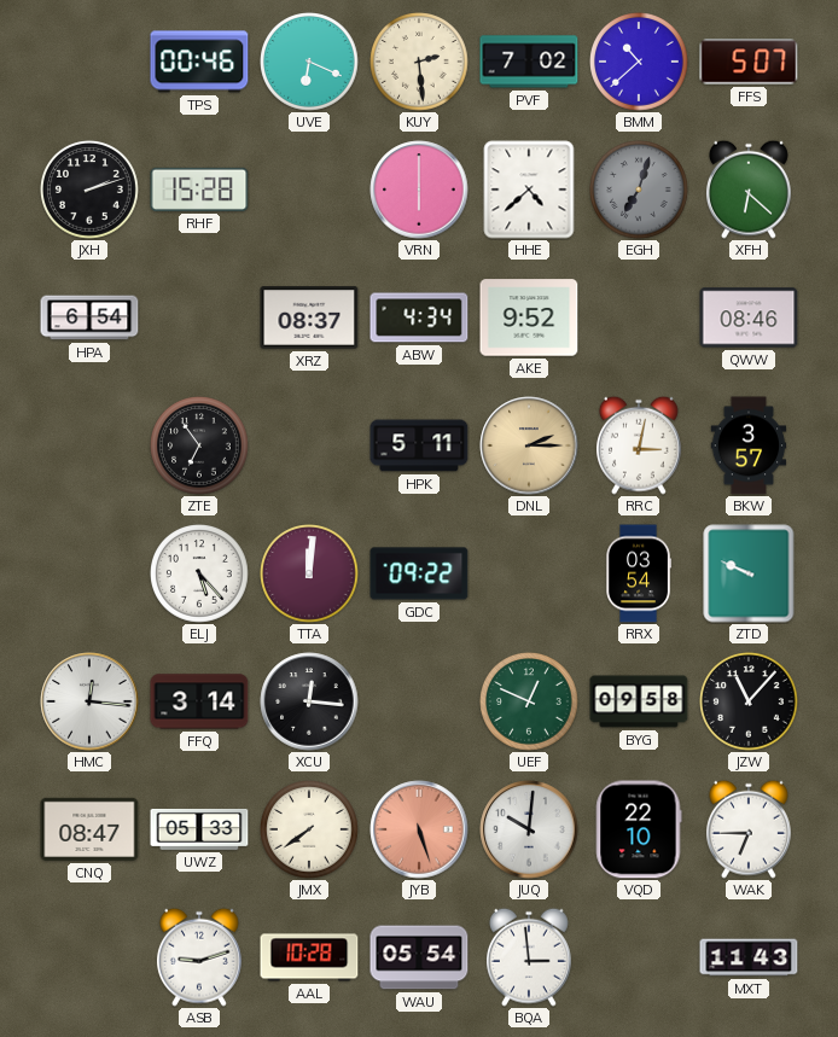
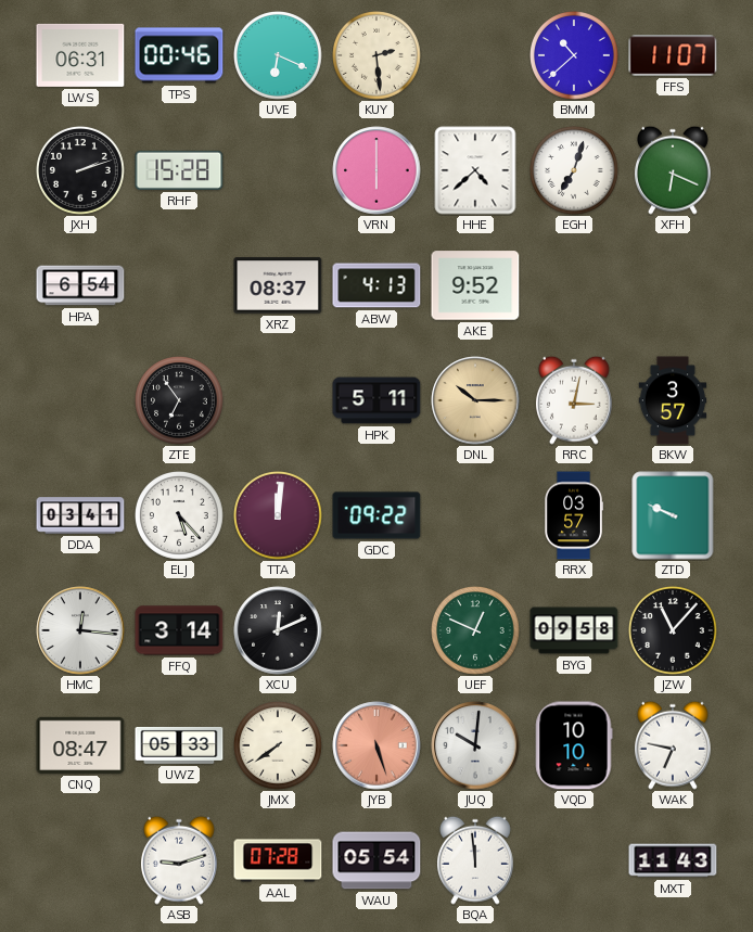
LWS: none -> 06:31 (80, 55)
PVF: 7:02 -> none (529, 62)
FFS: 5:07 -> 11:07 (673, 55)
EGH dial: grey -> white (575, 171)
XFH: 6:22 -> 6:19 (673, 170)
ABW: 4:34 -> 4:13 (376, 285)
QWW: 08:46 -> none (749, 317)
DNL: 2:15 -> 10:15 (475, 400)
DDA: none -> 03:41 (80, 515)
RRX: 03:54 -> 03:57 (573, 515)
XCU: 12:16 -> 12:11 (278, 630)
VQD: 22:10 -> 10:10 (574, 745)
WAK: 6:45 -> 6:47 (673, 745)
AAL: 10:28 -> 07:28 (278, 860)
BQA: 2:59 -> 11:59 (475, 860)
